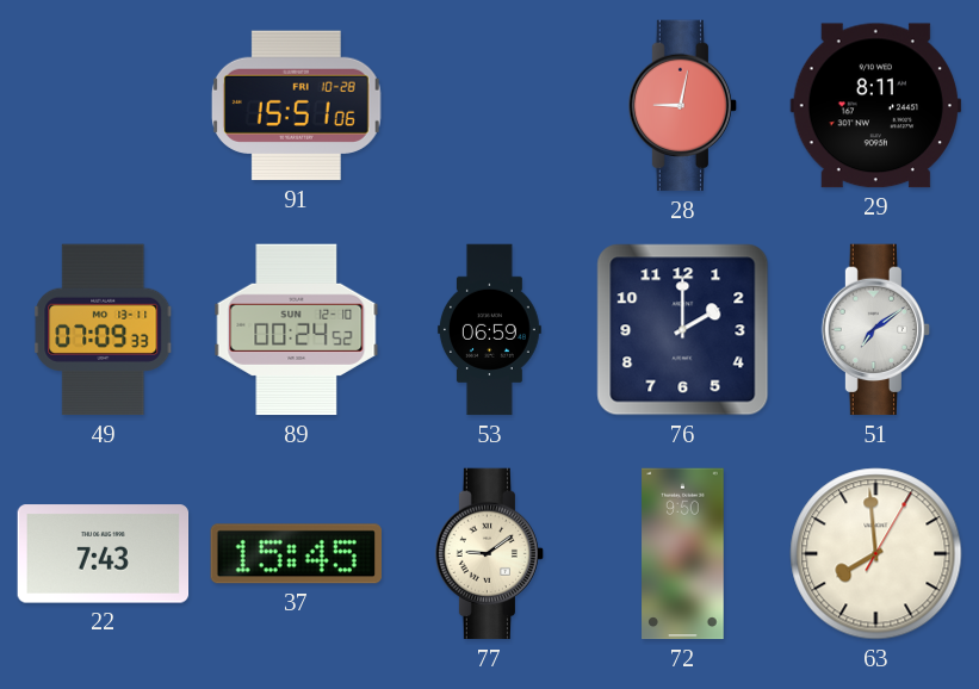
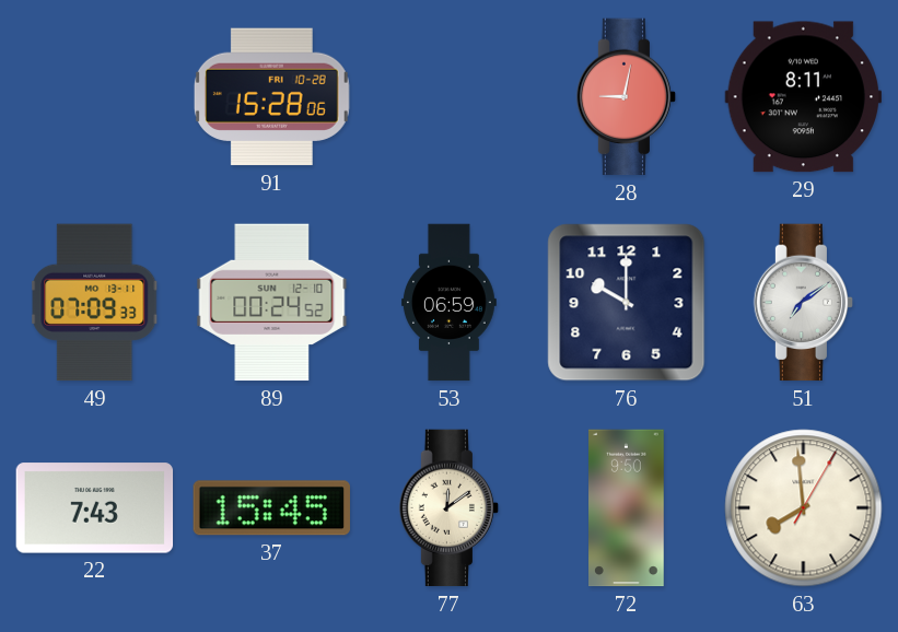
91: 15:51 -> 15:28 (271, 97)
76: 2:00 -> 10:00 (627, 303)
77: 9:09 -> 12:09 (450, 508)
